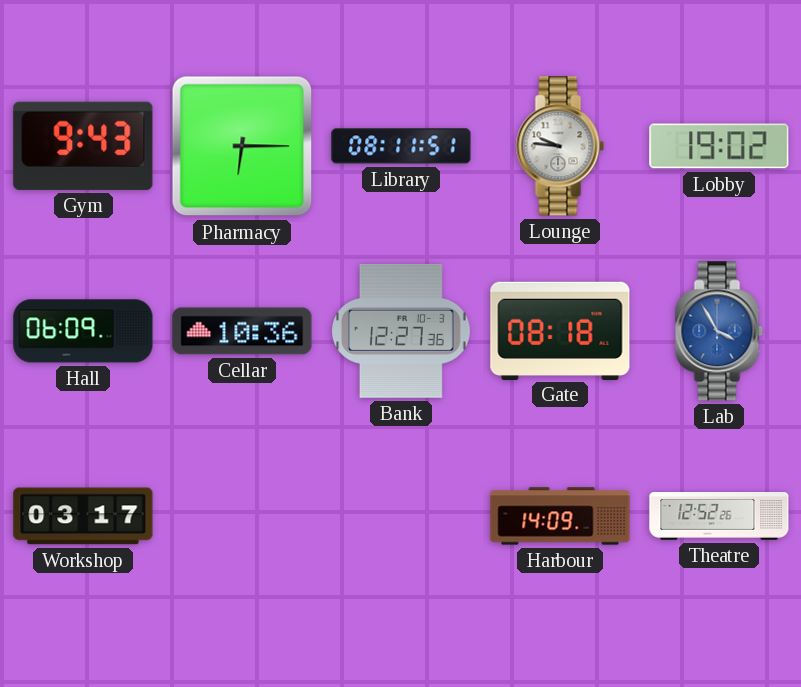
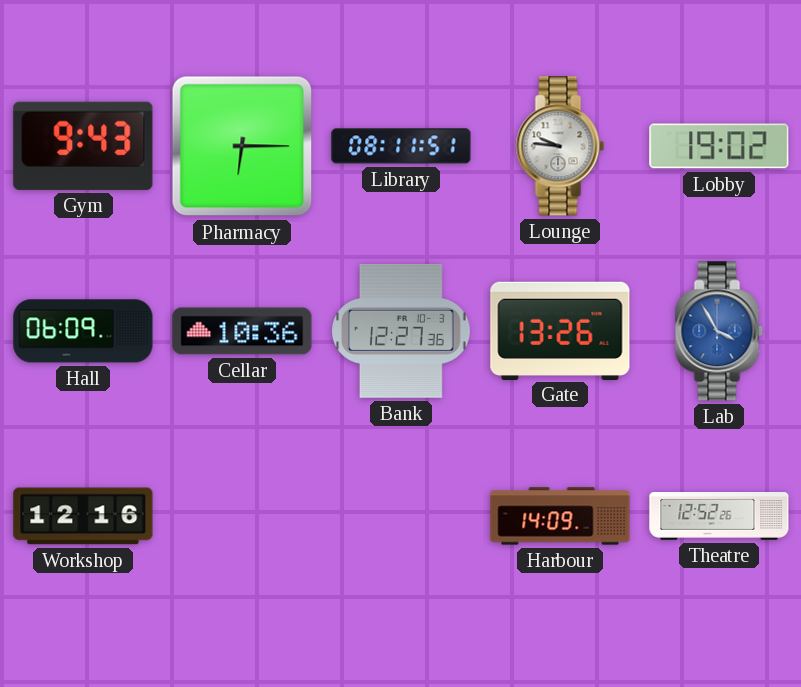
Gate: 08:18 -> 13:26 (560, 330)
Workshop: 03:17 -> 12:16 (83, 516)
